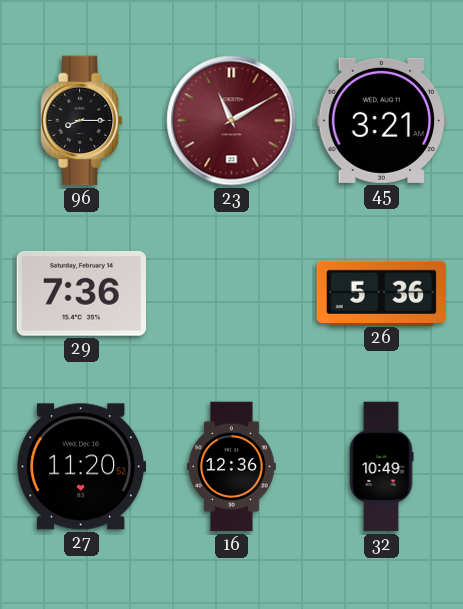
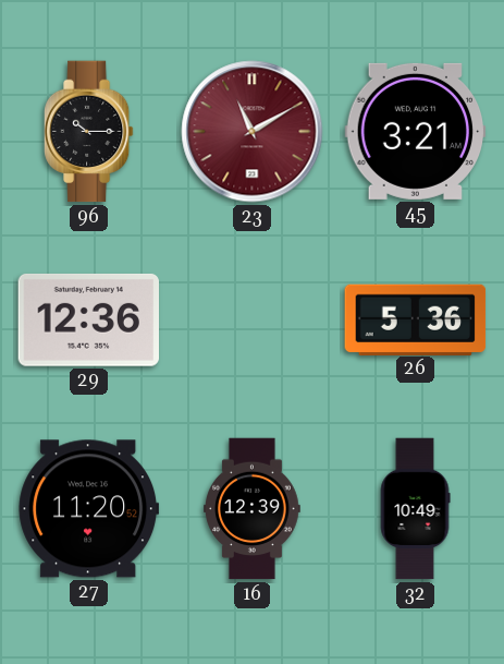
96: 8:15 -> 10:15 (89, 132)
29: 7:36 -> 12:36 (88, 319)
16: 12:36 -> 12:39 (253, 509)
